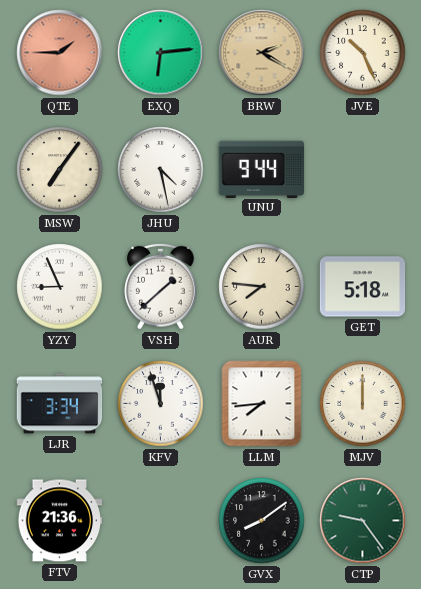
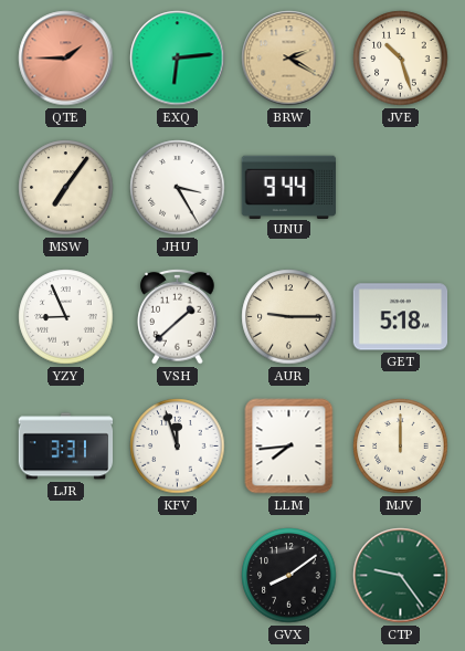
JVE: 10:26 -> 10:27 (401, 59)
JHU: 4:28 -> 3:25 (178, 188)
AUR: 7:46 -> 9:15 (289, 317)
LJR: 3:34 -> 3:31 (66, 447)
FTV: 21:36 -> none (60, 521)
